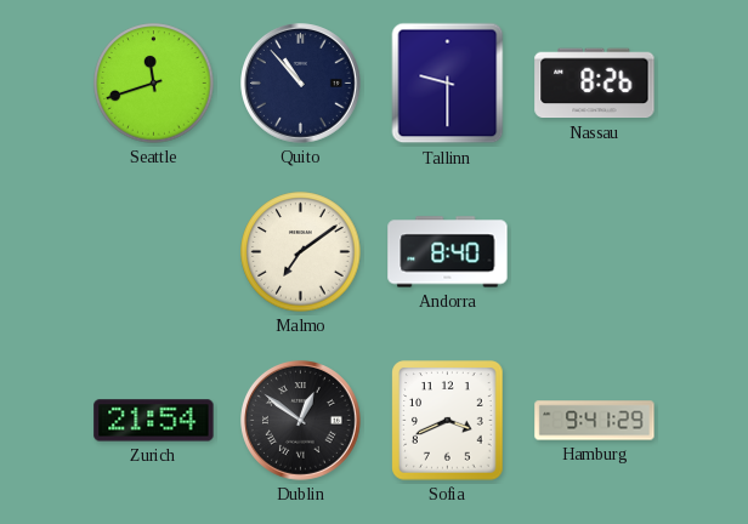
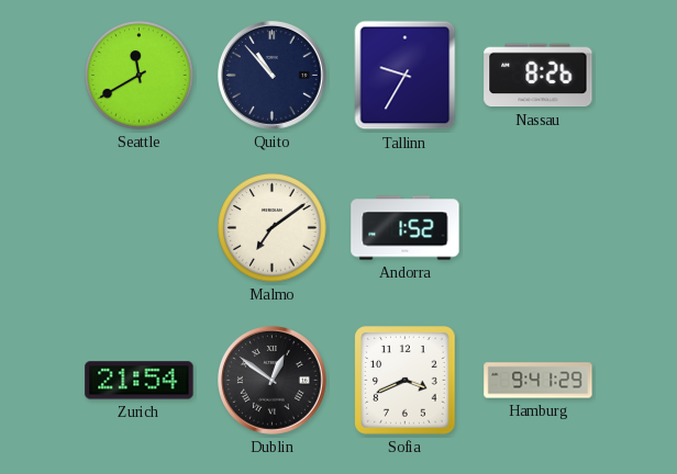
Seattle: 11:42 -> 11:40 (140, 76)
Tallinn: 9:30 -> 9:35 (406, 76)
Andorra: 8:40 -> 1:52 (406, 228)
